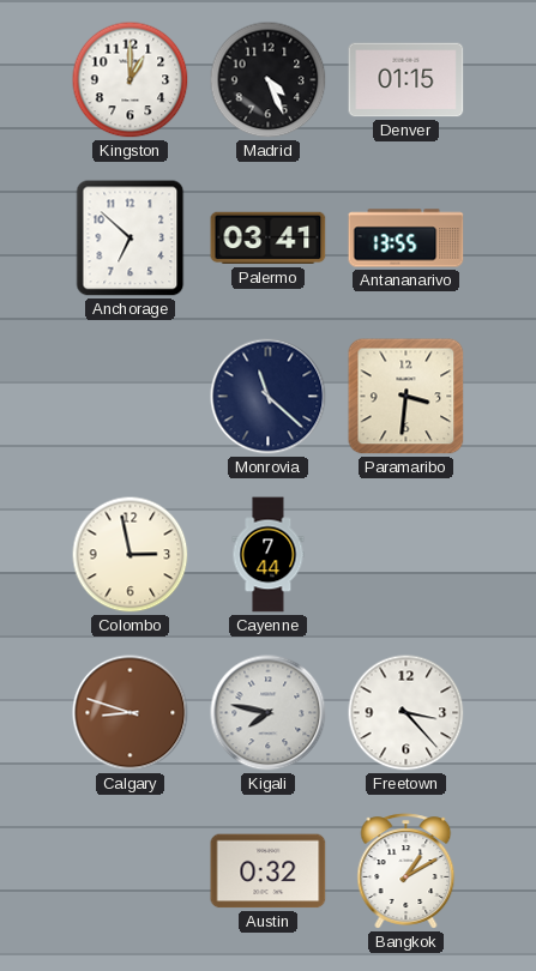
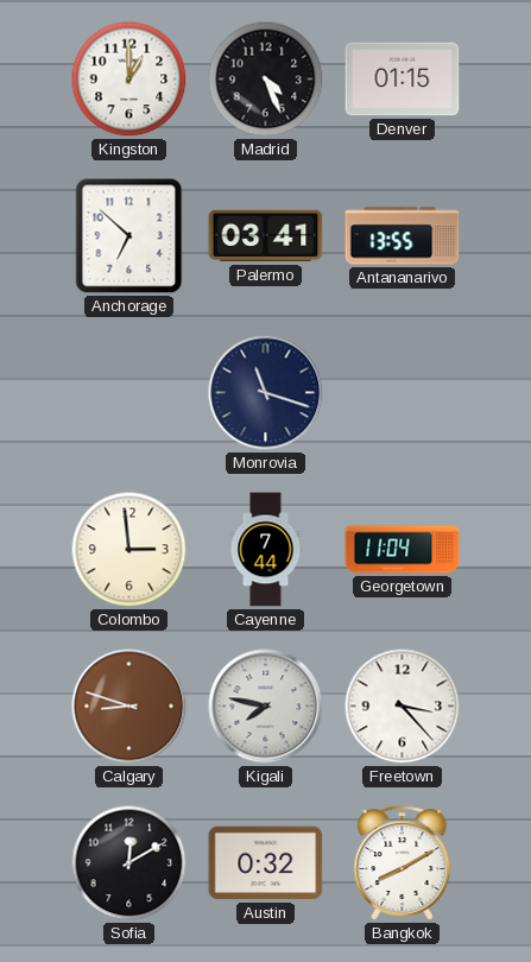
Monrovia: 11:22 -> 11:18 (266, 393)
Paramaribo: 3:31 -> none (406, 397)
Colombo: 2:58 -> 2:59 (129, 550)
Georgetown: none -> 11:04 (403, 550)
Sofia: none -> 12:10 (129, 863)
Bangkok: 1:10 -> 8:10 (403, 863)
